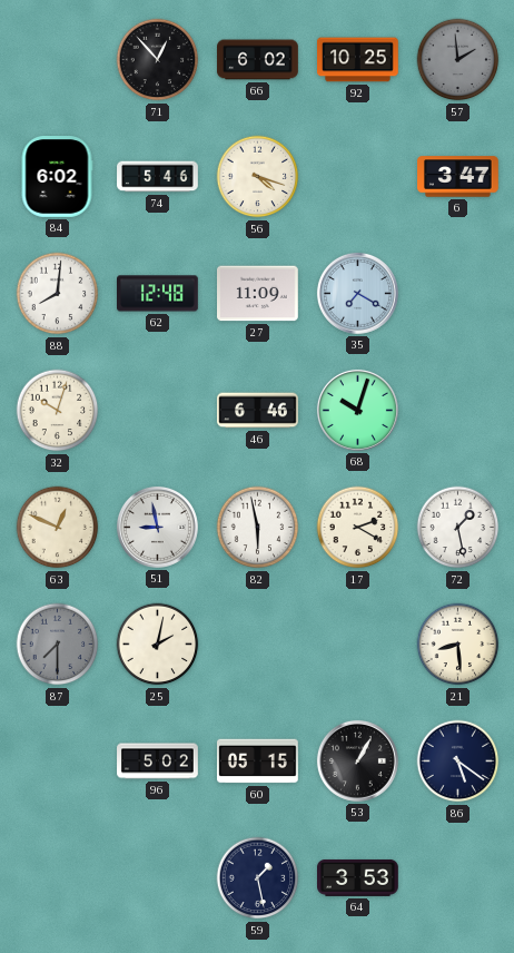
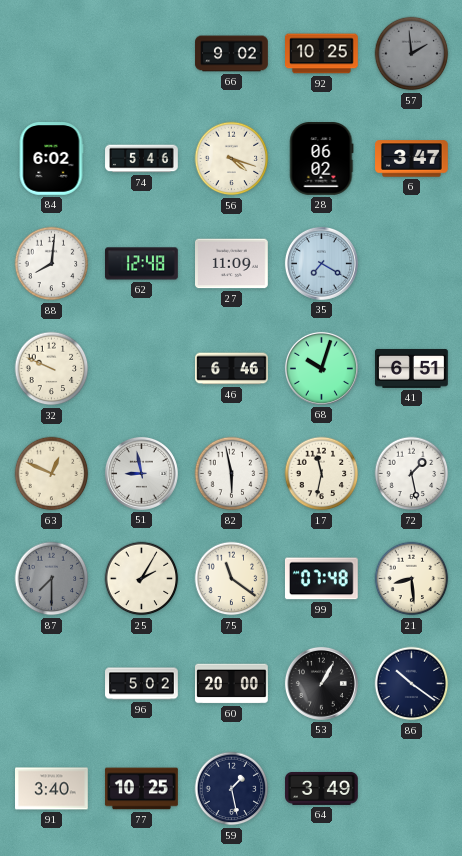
71: 12:53 -> none (158, 60)
66: 6:02 -> 9:02 (232, 54)
28: none -> 06:02 (322, 159)
32: 10:03 -> 9:49 (52, 369)
41: none -> 6:51 (412, 368)
17: 2:20 -> 11:32 (322, 474)
25: 2:02 -> 2:05 (142, 579)
75: none -> 11:21 (232, 579)
99: none -> 07:48 (321, 579)
60: 05:15 -> 20:00 (232, 684)
86: 5:21 -> 10:21 (412, 684)
91: none -> 3:40 (52, 789)
77: none -> 10:25 (142, 789)
64: 3:53 -> 3:49 (322, 788)
